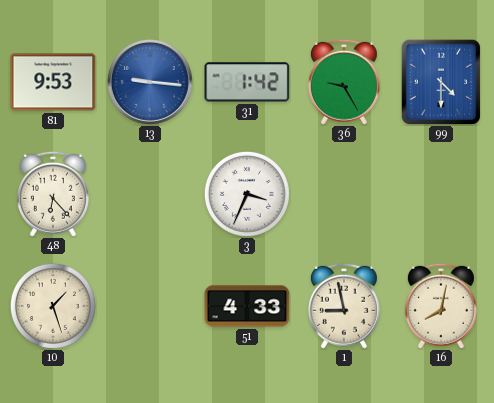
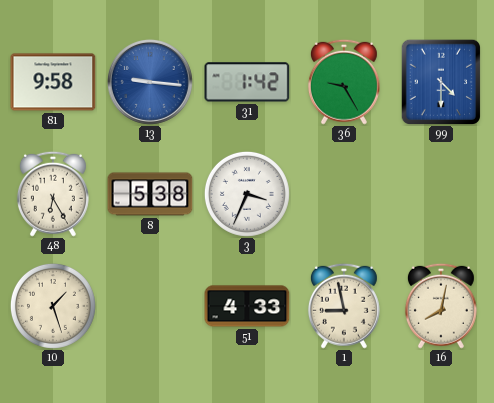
81: 9:53 -> 9:58 (53, 82)
48: 6:23 -> 6:25 (53, 194)
8: none -> 5:38 (150, 194)
